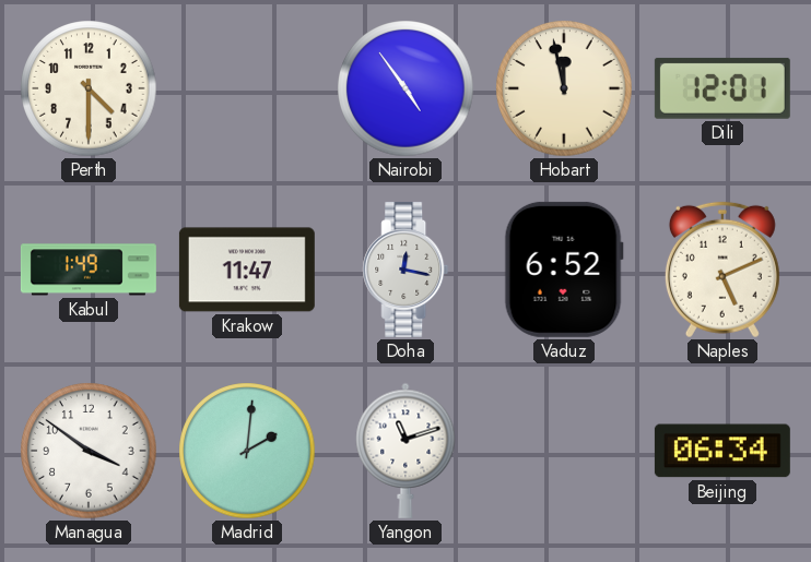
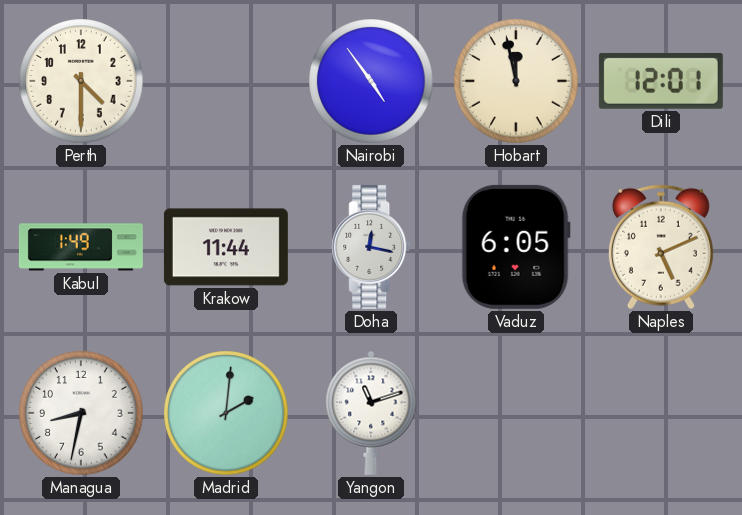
Krakow: 11:47 -> 11:44 (226, 247)
Vaduz: 6:52 -> 6:05 (516, 247)
Managua: 3:51 -> 8:32 (81, 413)
Beijing: 06:34 -> none (722, 451)
